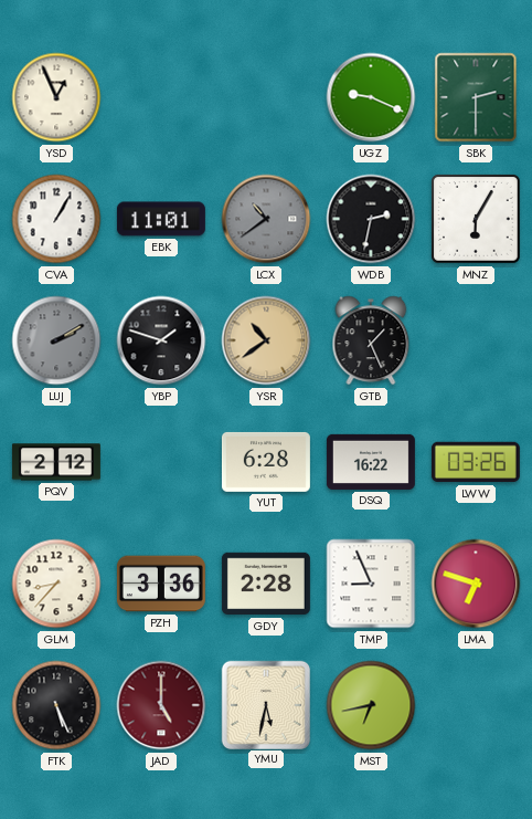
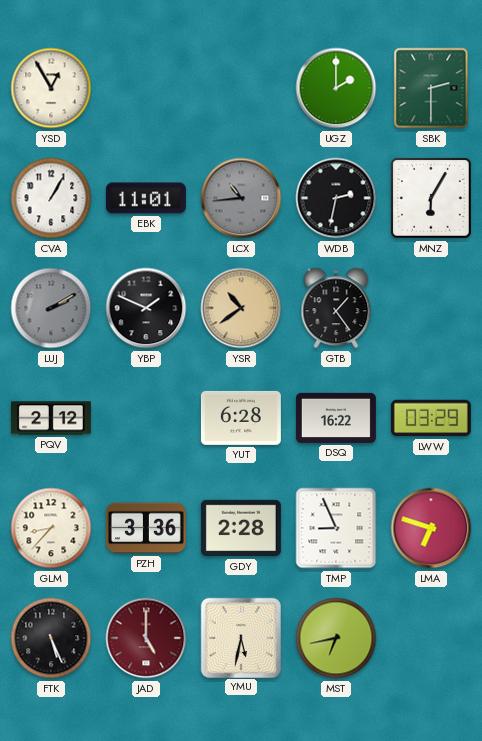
YSD: 12:56 -> 12:55 (51, 88)
UGZ: 9:19 -> 2:00 (336, 88)
LCX: 10:39 -> 10:44 (241, 198)
YBP: 1:48 -> 1:49 (146, 308)
GTB: 1:26 -> 1:24 (336, 308)
LWW: 03:26 -> 03:29 (431, 418)
